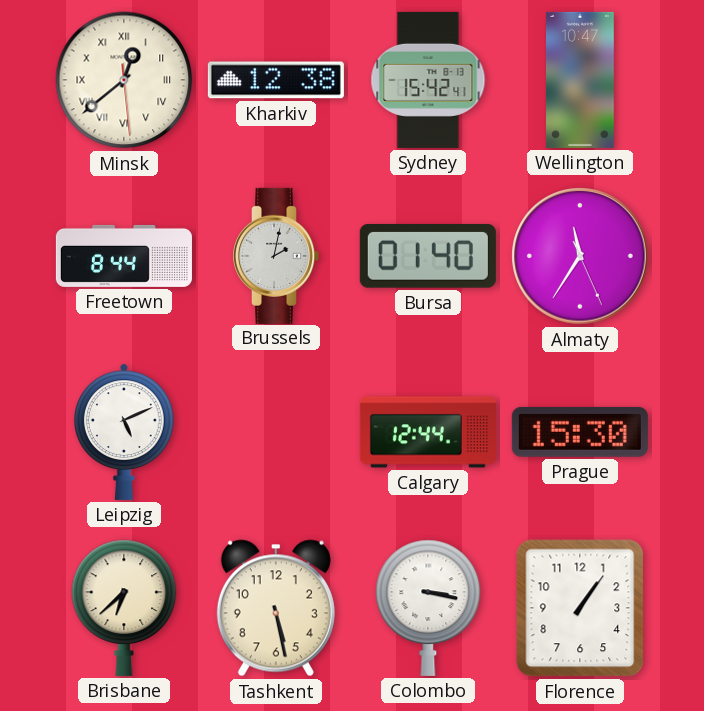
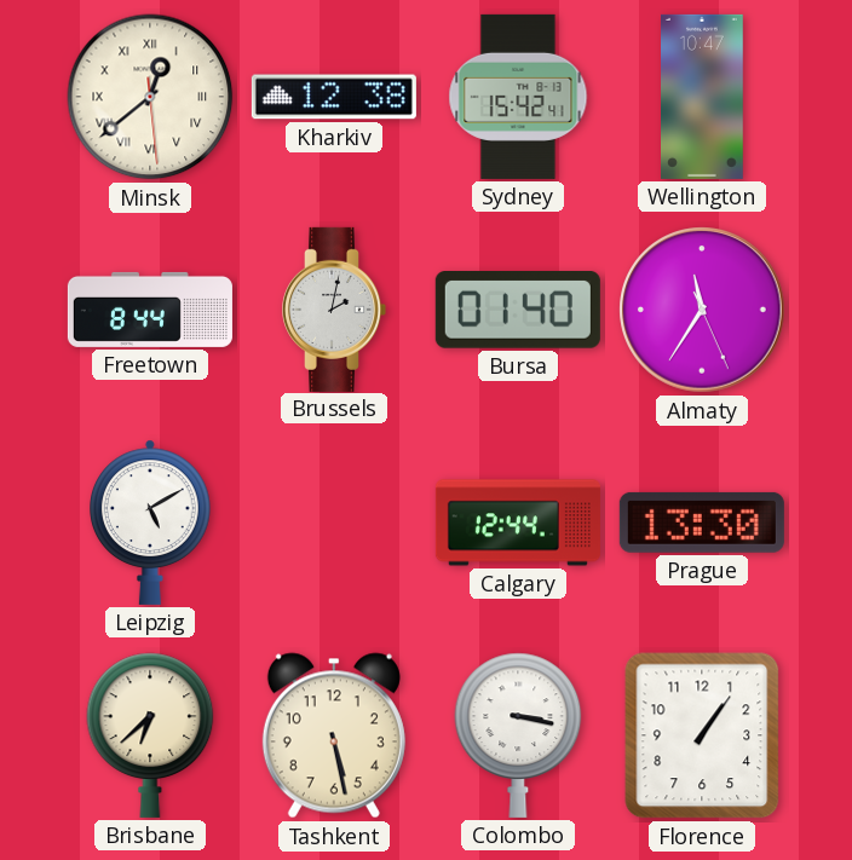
Leipzig: 5:11 -> 5:10 (151, 523)
Prague: 15:30 -> 13:30 (702, 523)
